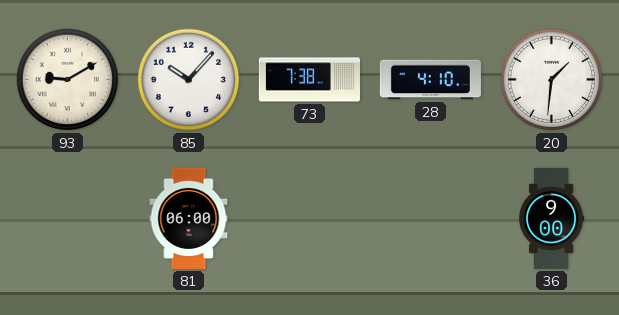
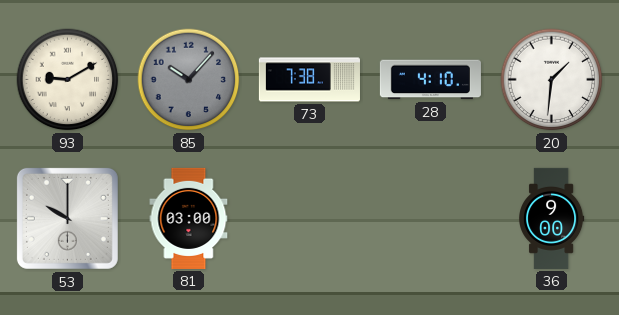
85 dial: white -> grey (189, 80)
53: none -> 10:00 (67, 218)
81: 06:00 -> 03:00 (189, 218)
